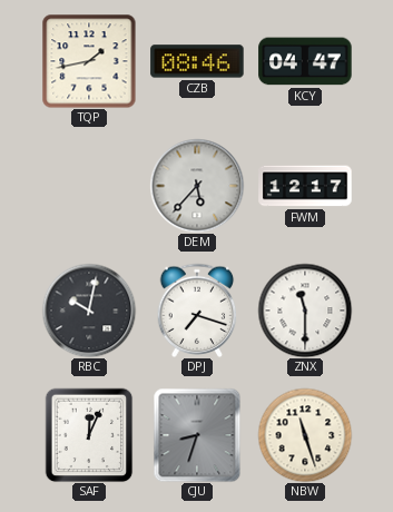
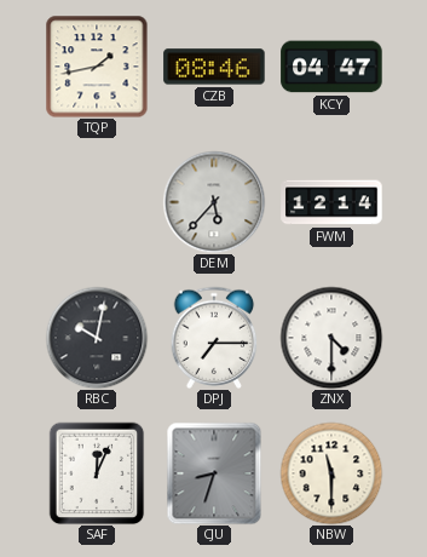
FWM: 12:17 -> 12:14 (331, 202)
DPJ: 7:18 -> 7:15 (214, 338)
ZNX: 11:30 -> 4:30 (331, 338)
NBW: 11:27 -> 11:30 (331, 473)
